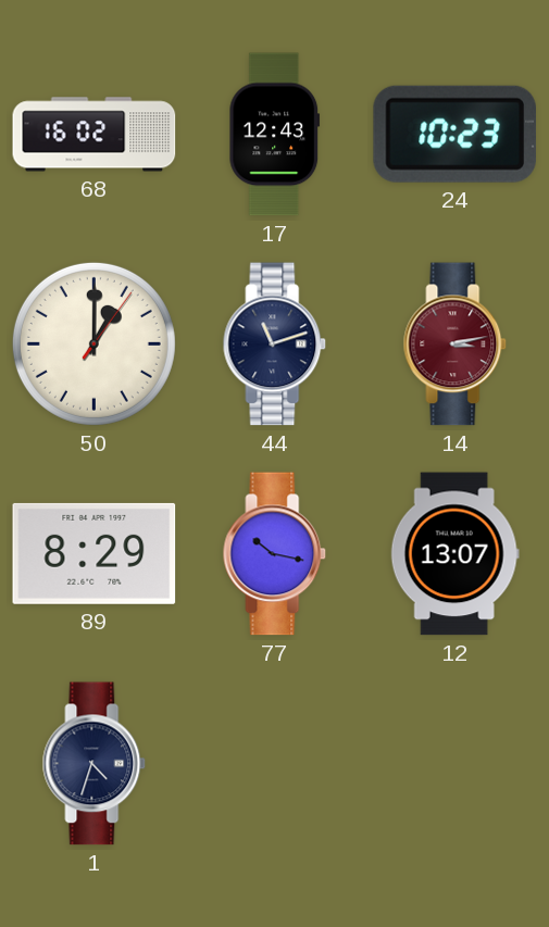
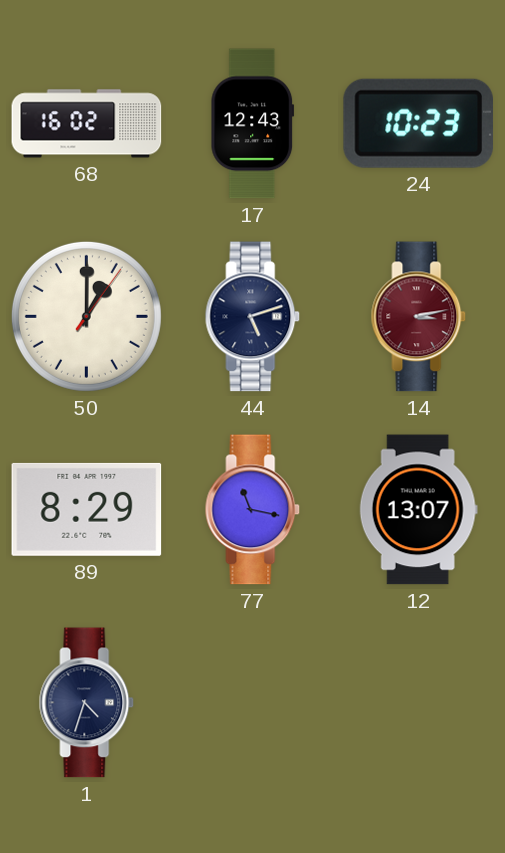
44: 11:12 -> 5:12 (253, 317)
77: 10:17 -> 11:17 (253, 510)
